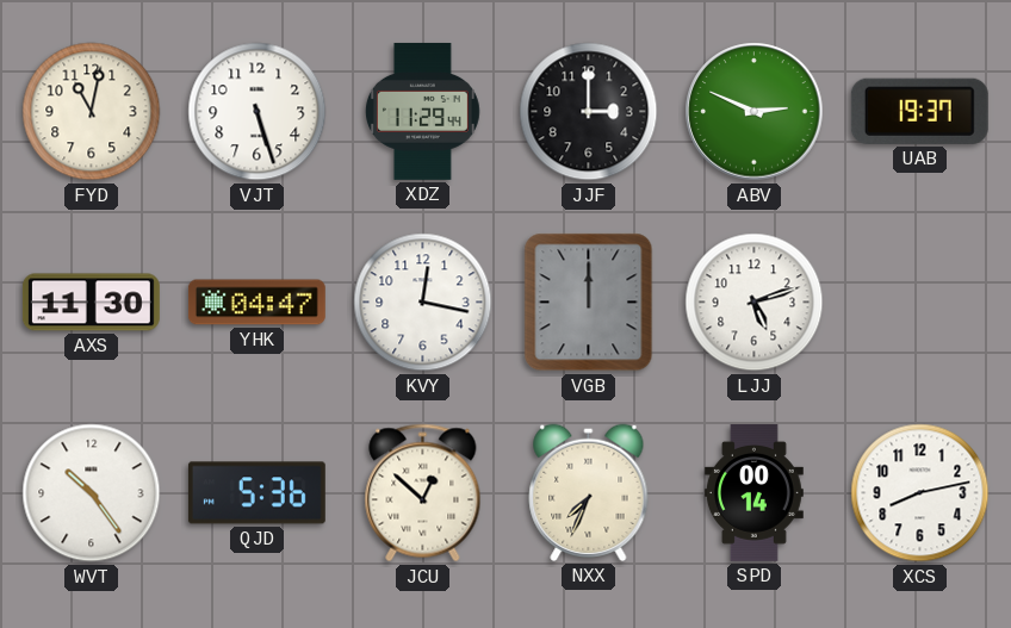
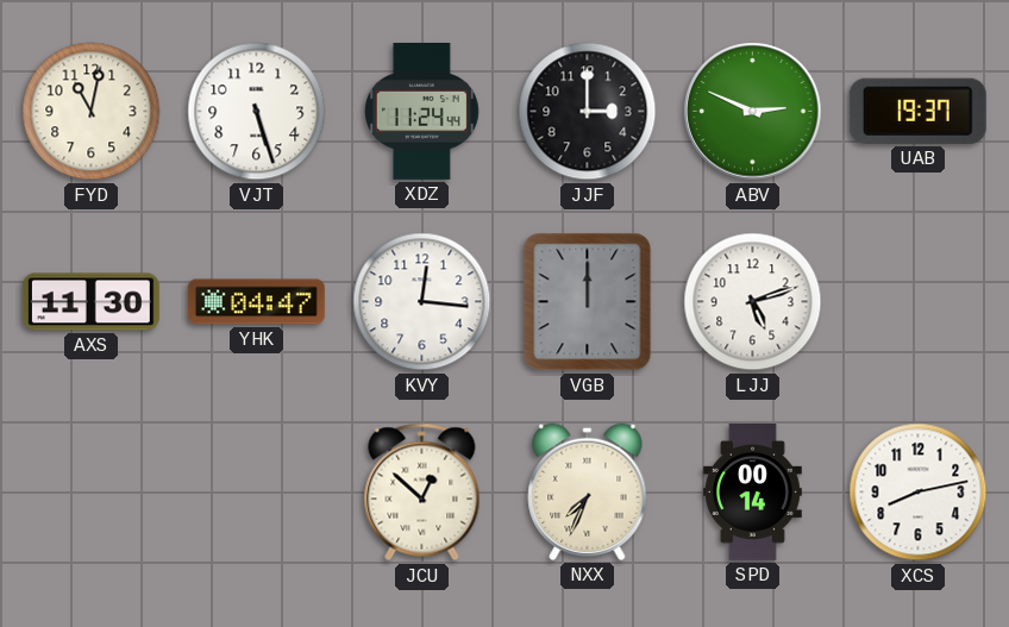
XDZ: 11:29 -> 11:24 (421, 111)
KVY: 12:17 -> 12:16 (422, 302)
WVT: 10:24 -> none (92, 493)
QJD: 5:36 -> none (256, 493)
